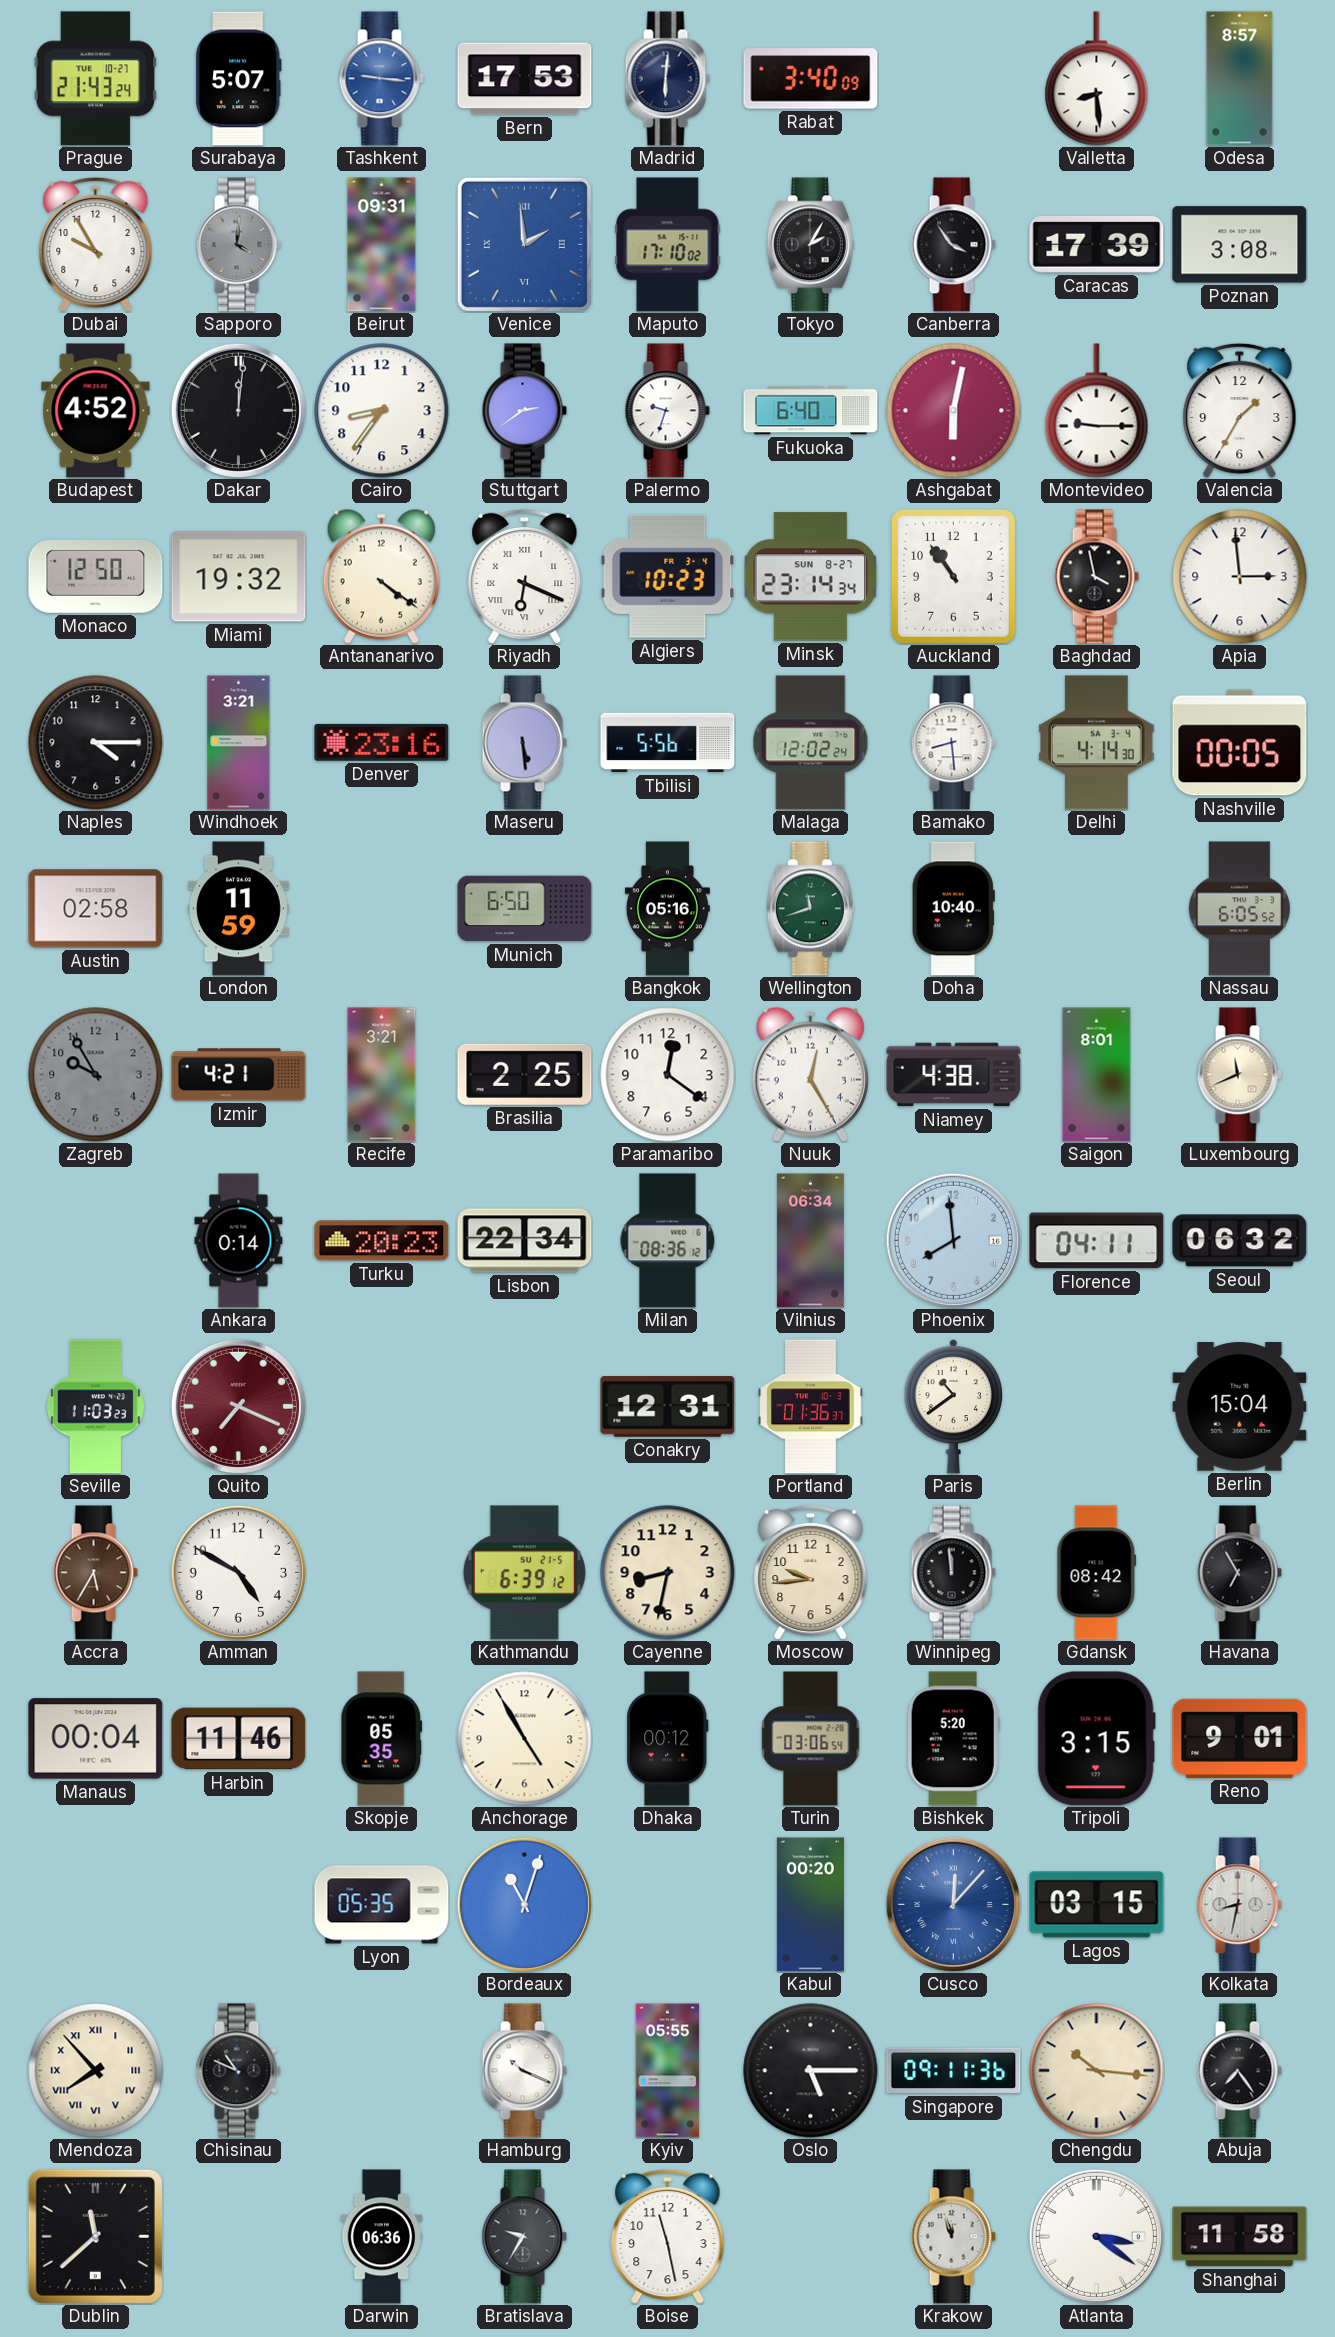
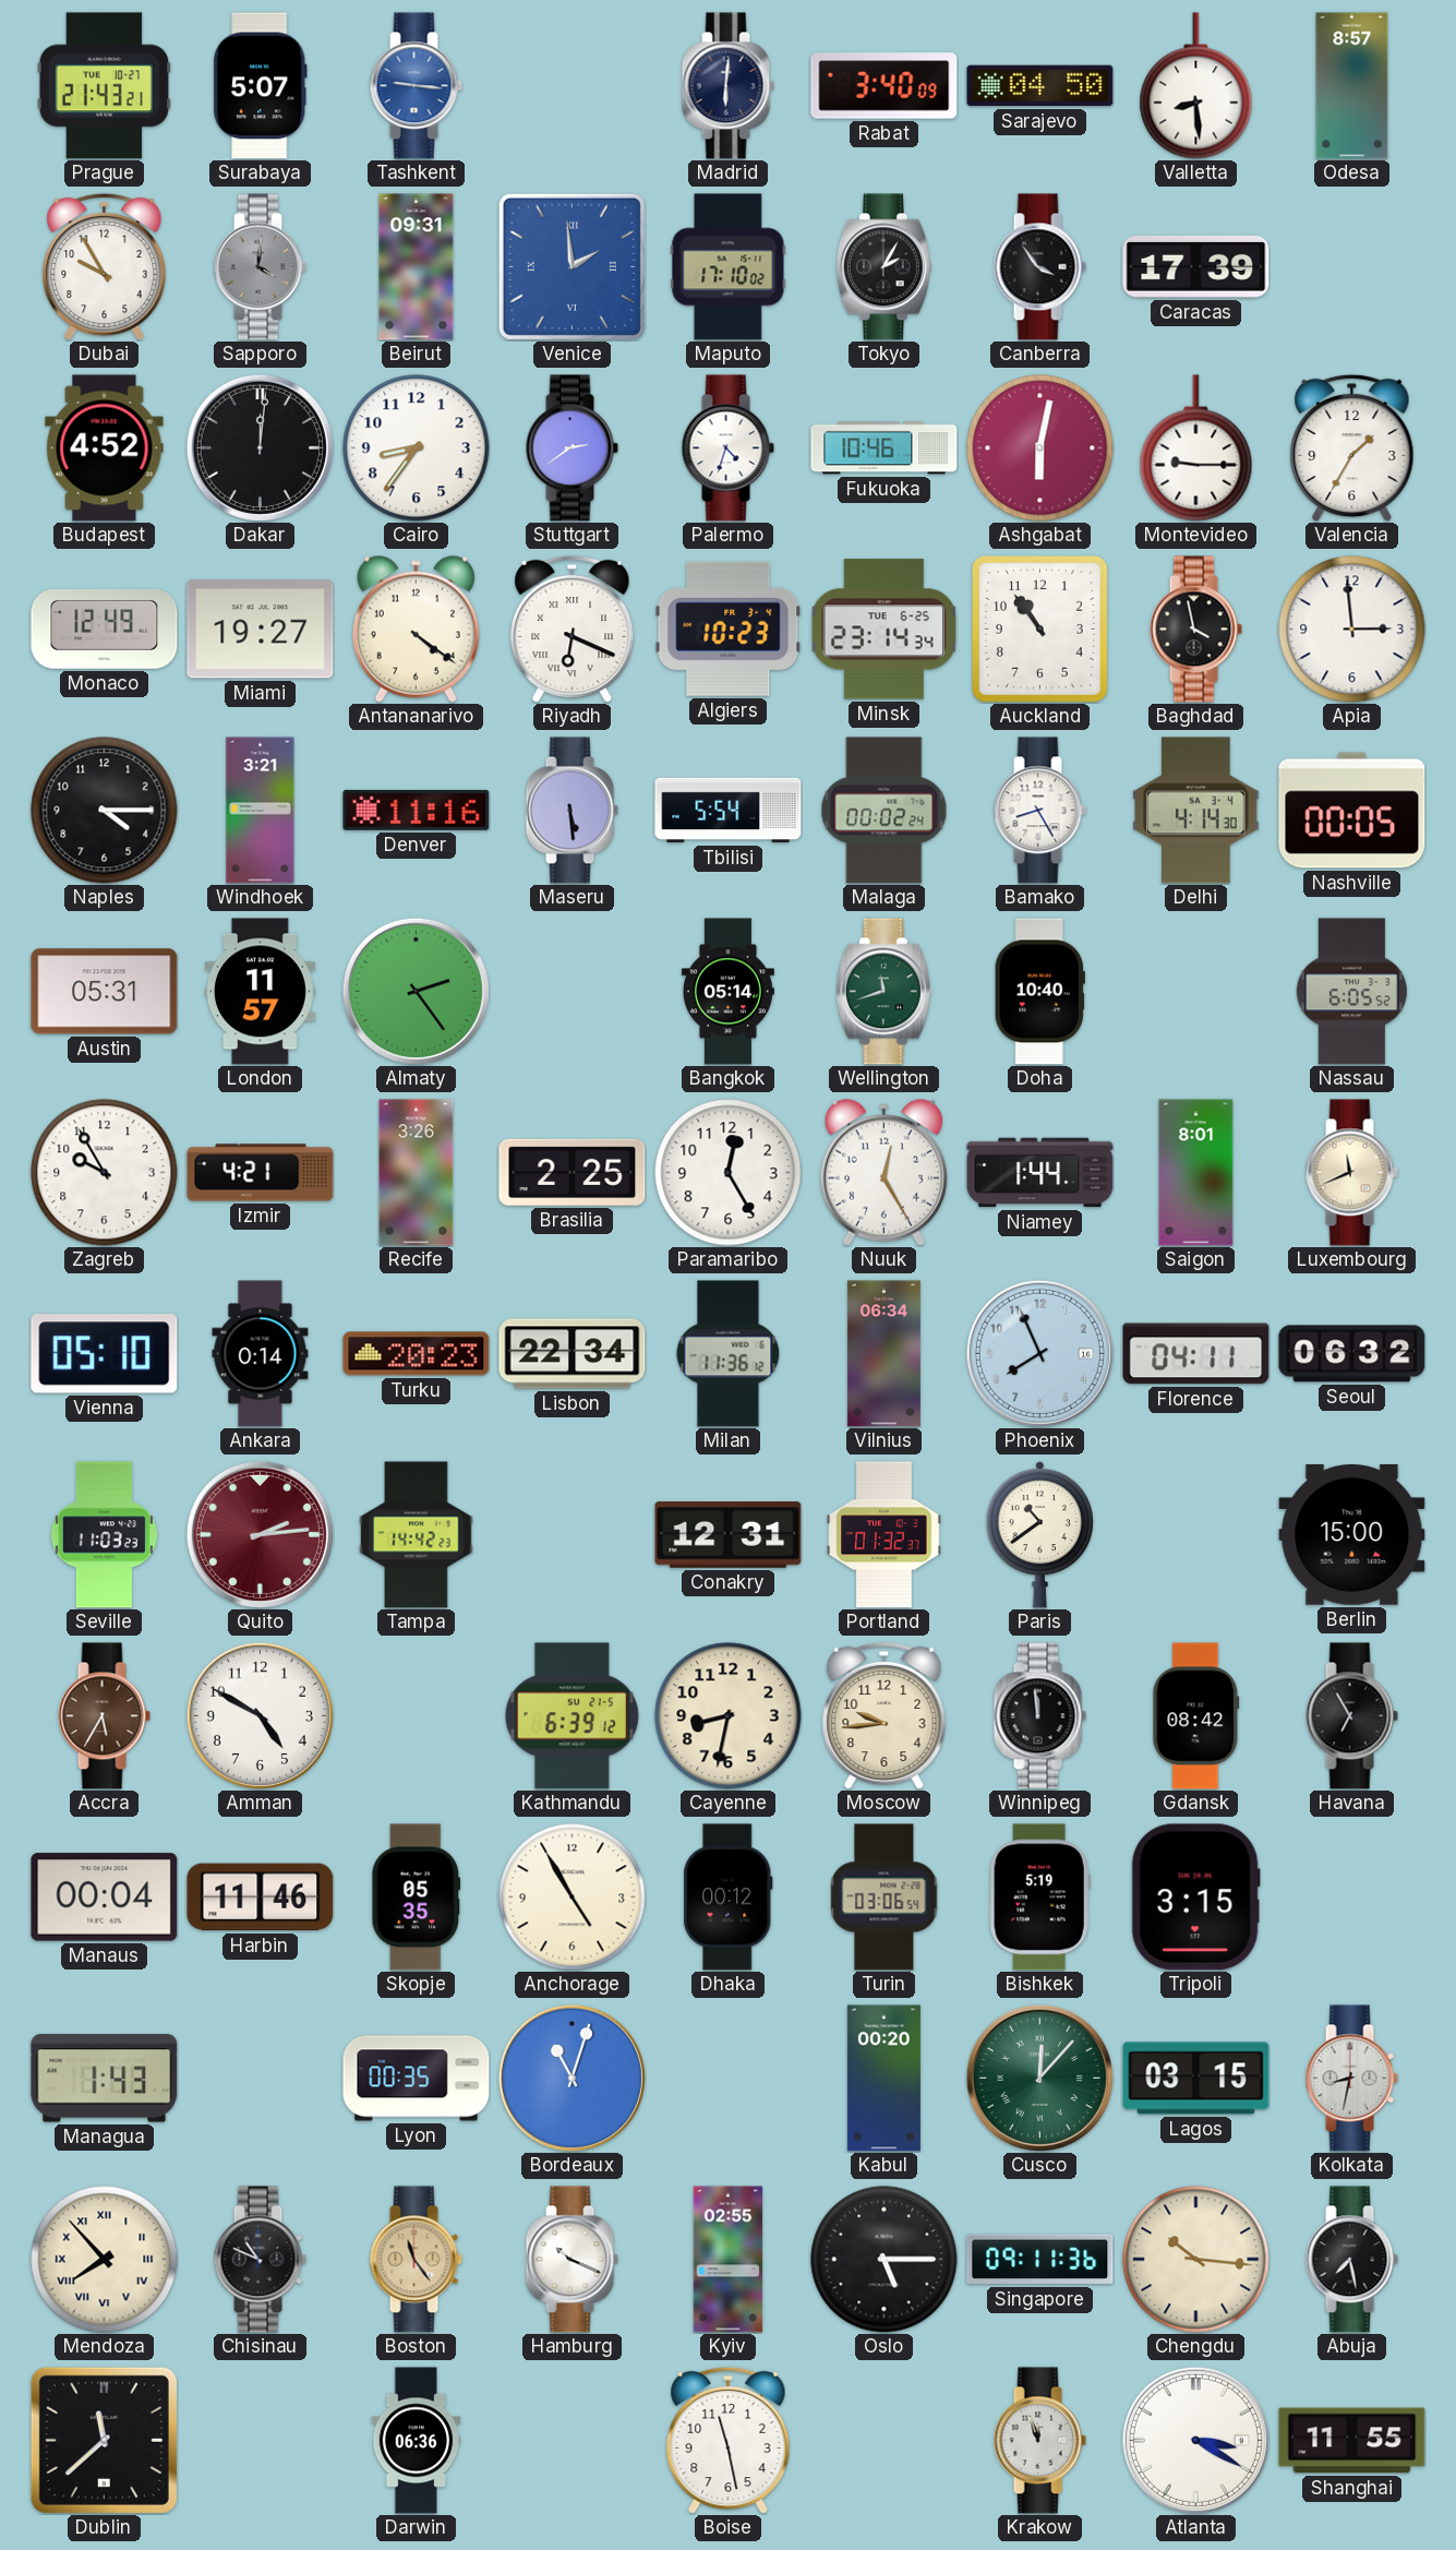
Prague: 21:43:24 -> 21:43:21 (104, 86)
Bern: 17:53 -> none (525, 79)
Sarajevo: none -> 04:50 (1040, 86)
Poznan: 3:08 -> none (1240, 245)
Palermo: 9:33 -> 4:33 (727, 448)
Fukuoka: 6:40 -> 10:46 (885, 448)
Monaco: 12:50 -> 12:49 (105, 630)
Miami: 19:32 -> 19:27 (261, 630)
Minsk date: SUN 8-27 -> TUE 6-25 (883, 630)
Denver: 23:16 -> 11:16 (417, 810)
Tbilisi: 5:56 -> 5:54 (729, 811)
Malaga: 12:02 -> 00:02 (885, 811)
Bamako: 8:29 -> 8:25 (1039, 811)
Austin: 02:58 -> 05:31 (105, 992)
London: 11:59 -> 11:57 (260, 992)
Almaty: none -> 2:24 (416, 991)
Munich: 6:50 -> none (525, 909)
Bangkok: 05:16 -> 05:14 (727, 992)
Zagreb dial: grey -> white (105, 1173)
Recife: 3:21 -> 3:26 (417, 1173)
Paramaribo: 12:21 -> 12:25 (729, 1173)
Niamey: 4:38 -> 1:44 (1040, 1173)
Vienna: none -> 05:10 (105, 1354)
Milan: 08:36 -> 11:36 (729, 1354)
Phoenix: 7:59 -> 7:56 (1039, 1353)
Quito: 7:19 -> 2:14 (260, 1534)
Tampa: none -> 14:42 (417, 1535)
Portland: 01:36 -> 01:32 (885, 1535)
Berlin: 15:04 -> 15:00 (1352, 1535)
Bishkek: 5:20 -> 5:19 (1039, 1897)
Reno: 9:01 -> none (1240, 1738)
Managua: none -> 1:43 (105, 2079)
Lyon: 05:35 -> 00:35 (417, 2079)
Cusco dial: blue -> green (1039, 2078)
Boston: none -> 11:24 (416, 2260)
Kyiv: 05:55 -> 02:55 (729, 2260)
Abuja: 7:24 -> 7:28 (1351, 2260)
Bratislava: 9:35 -> none (524, 2237)
Atlanta: 3:21 -> 3:20 (1195, 2440)
Shanghai: 11:58 -> 11:55 (1352, 2441)
